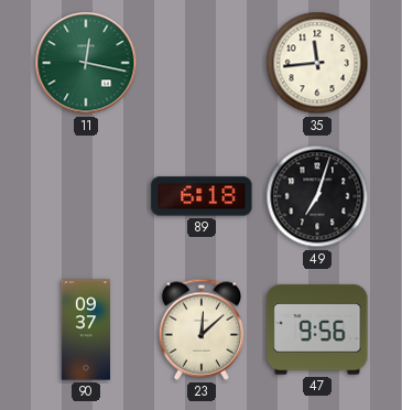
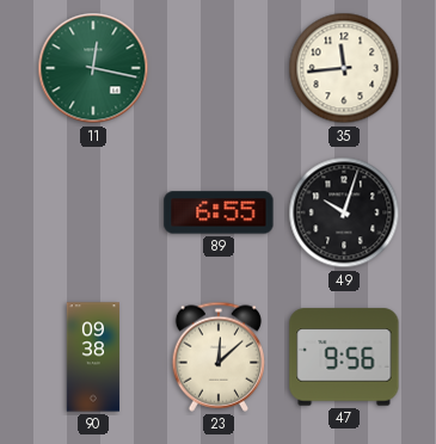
89: 6:18 -> 6:55 (219, 212)
49: 7:03 -> 10:03 (344, 212)
90: 09:37 -> 09:38 (92, 357)
